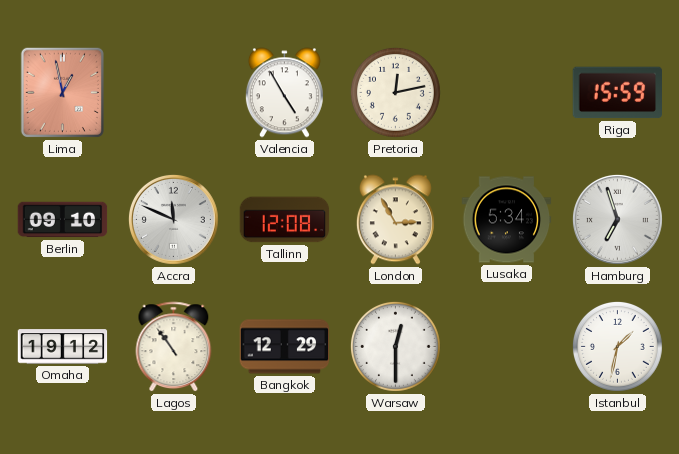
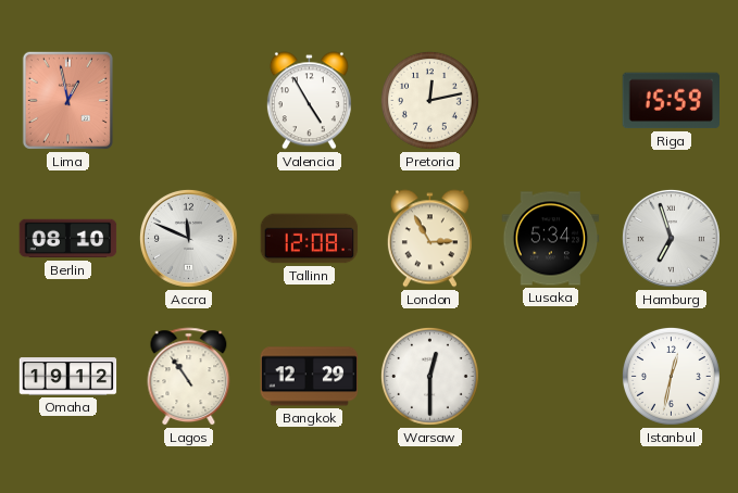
Berlin: 09:10 -> 08:10 (68, 239)
Istanbul: 1:32 -> 12:32 (671, 376)
